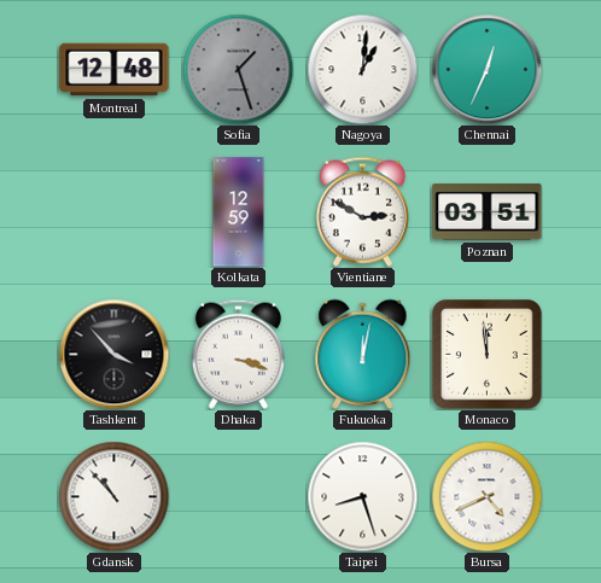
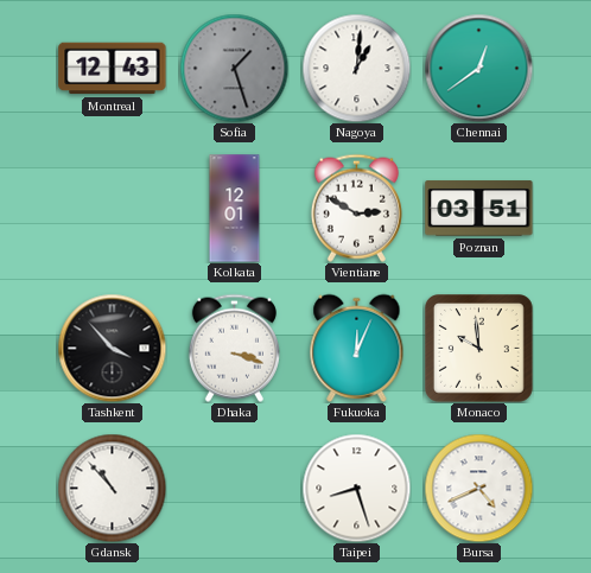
Montreal: 12:48 -> 12:43 (113, 69)
Chennai: 12:34 -> 12:39 (478, 68)
Kolkata: 12:59 -> 12:01 (235, 209)
Fukuoka: 12:02 -> 12:04 (357, 348)
Monaco: 11:59 -> 9:59 (479, 349)
